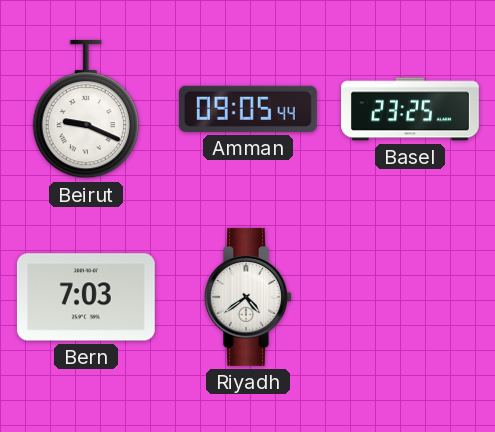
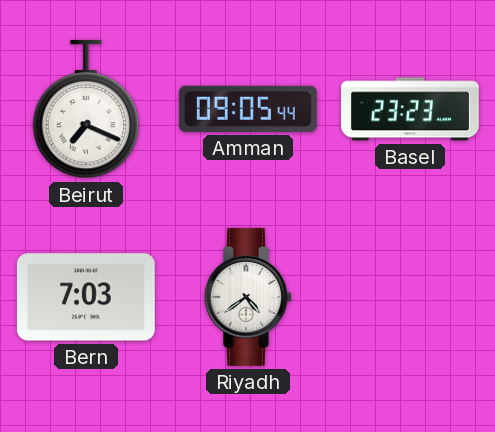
Beirut: 9:19 -> 7:19 (85, 109)
Basel: 23:25 -> 23:23 (411, 109)
